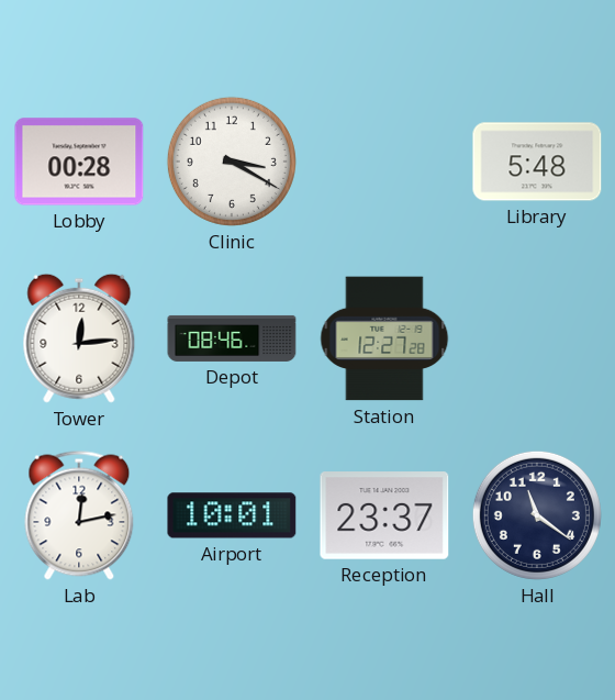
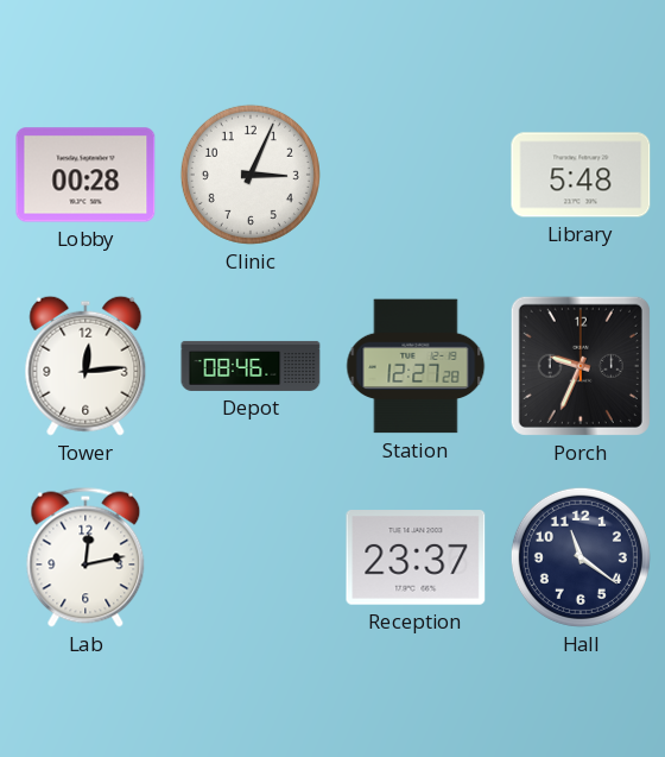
Clinic: 3:20 -> 3:04 (251, 175)
Porch: none -> 9:34 (581, 366)
Airport: 10:01 -> none (232, 515)
